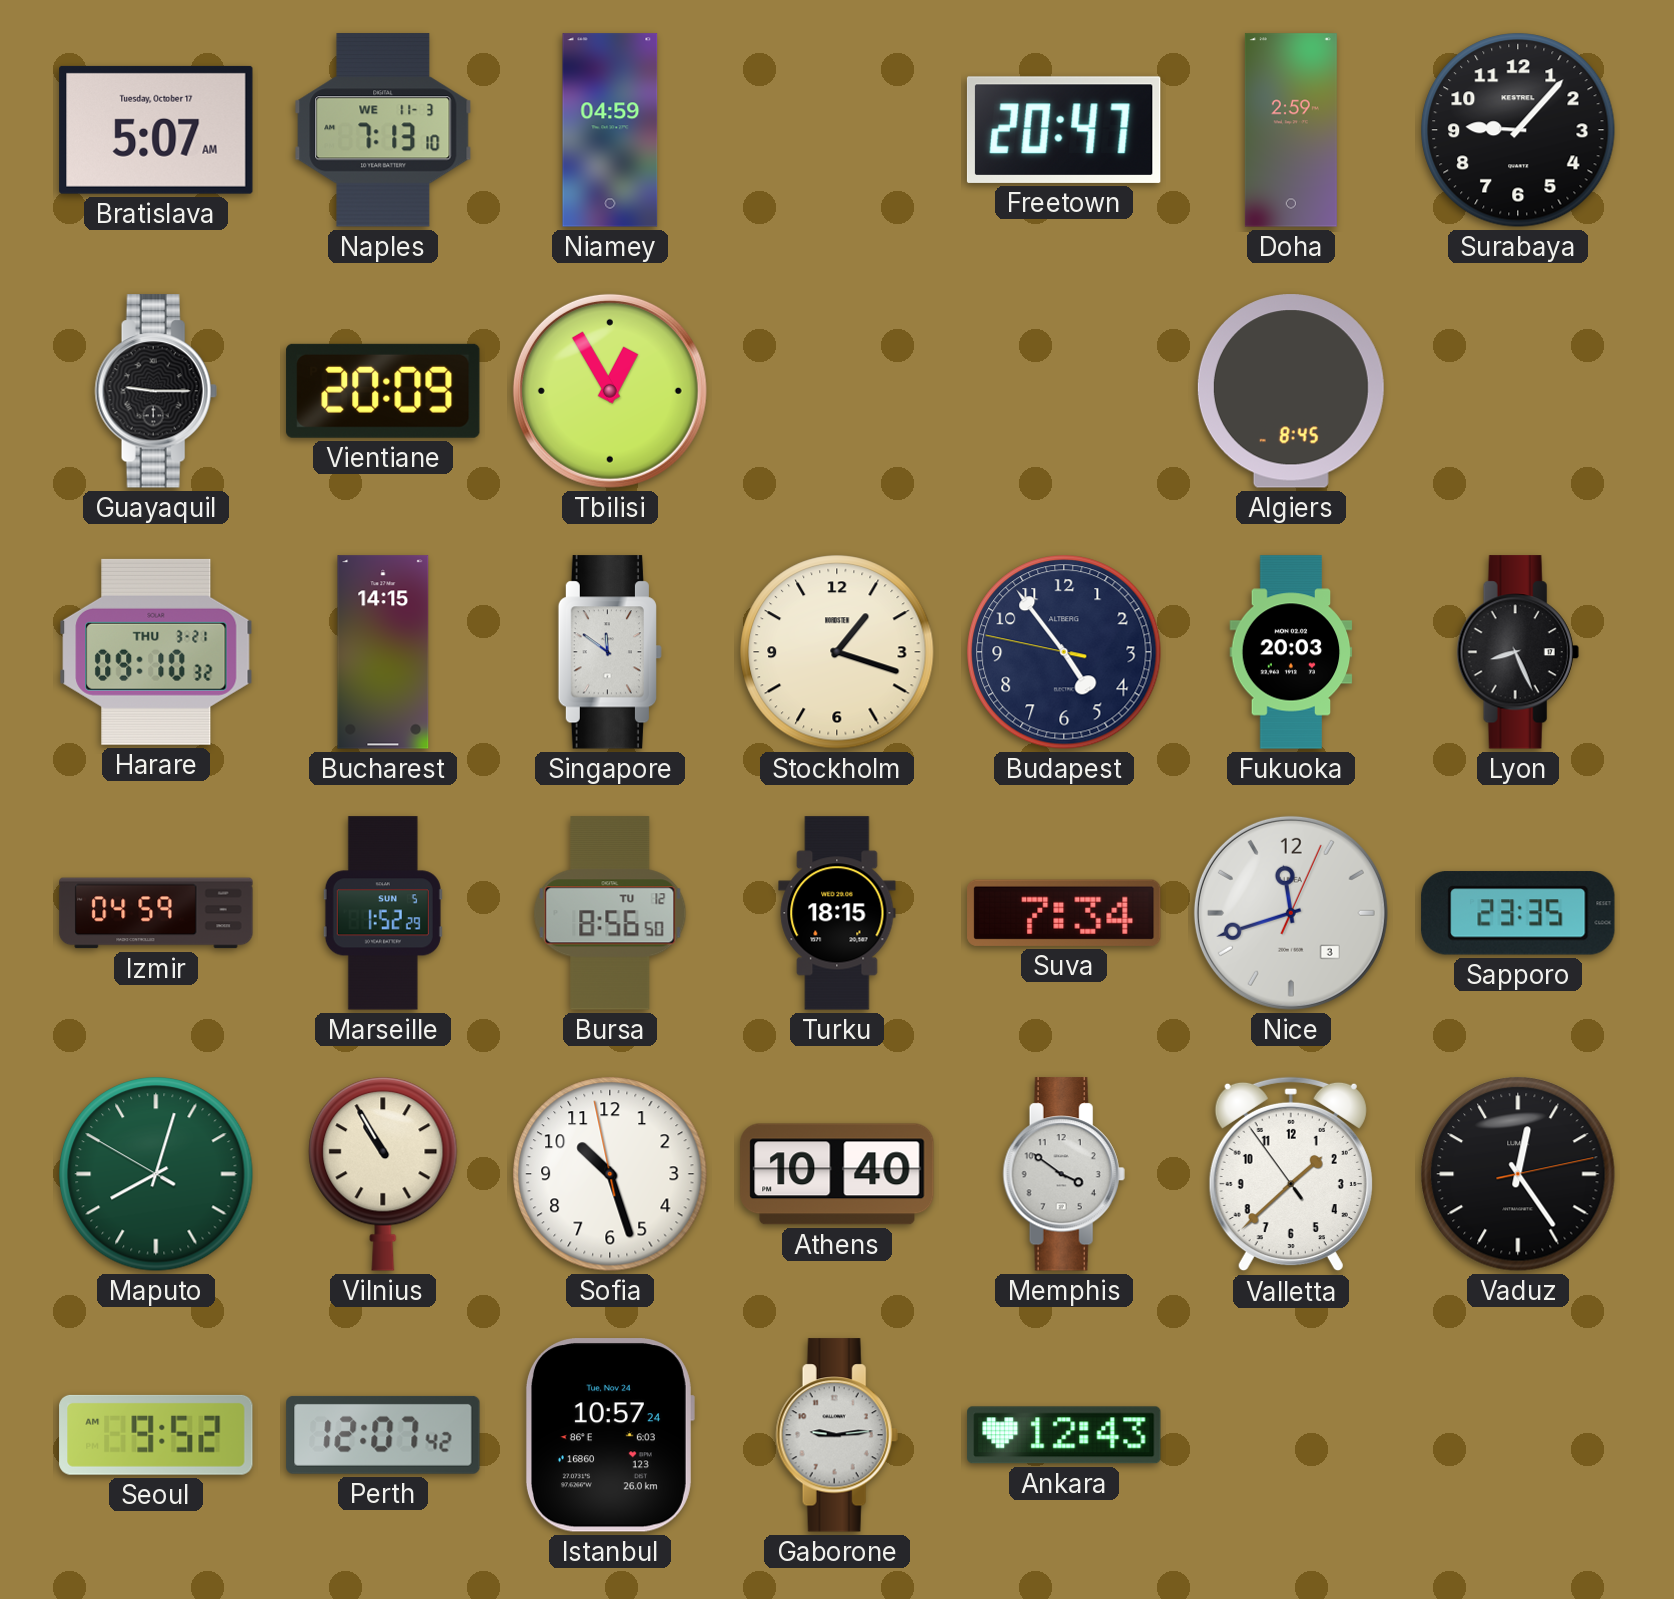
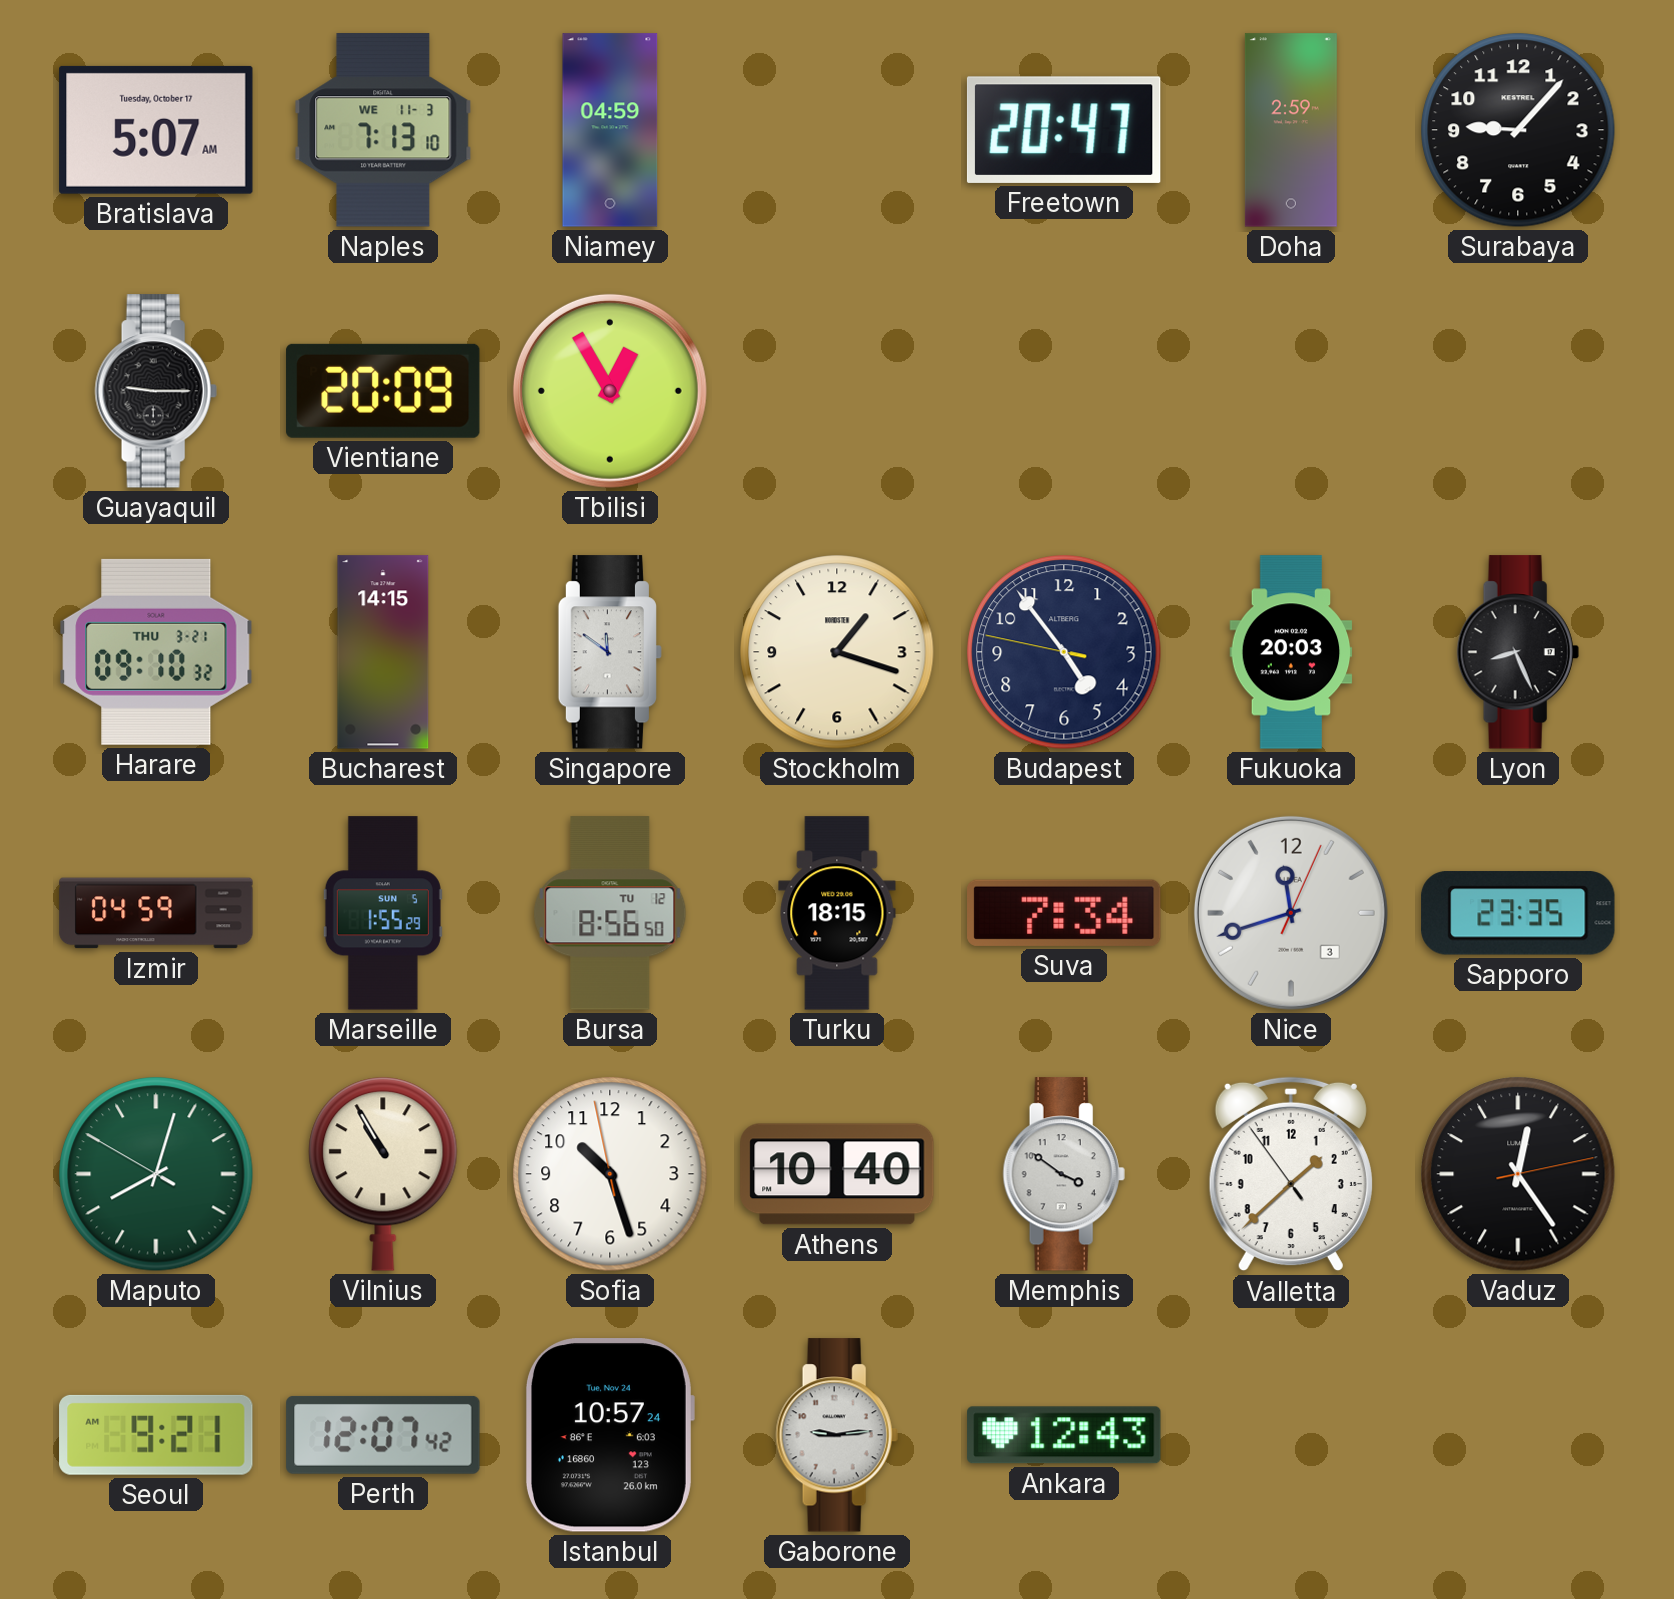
Algiers: 8:45 -> none (1291, 391)
Marseille: 1:52 -> 1:55 (383, 913)
Seoul: 9:52 -> 9:21 (156, 1435)
